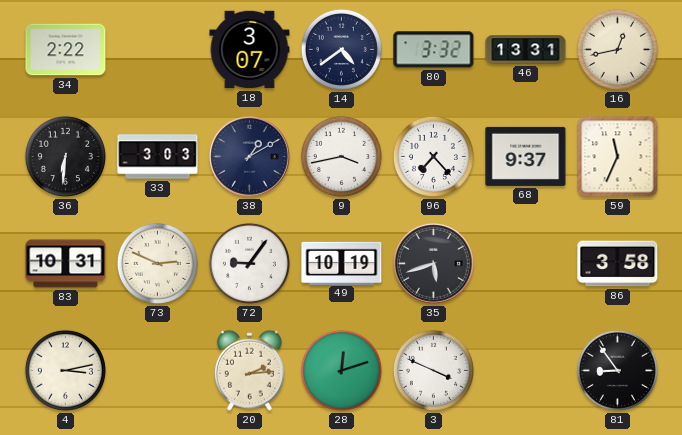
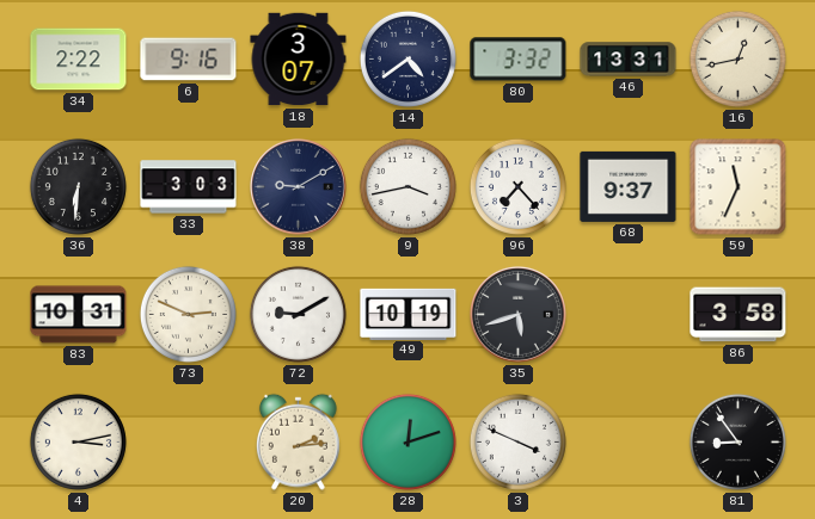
6: none -> 9:16 (189, 60)
38: 1:10 -> 9:10 (299, 187)
72: 9:06 -> 9:10 (298, 314)
